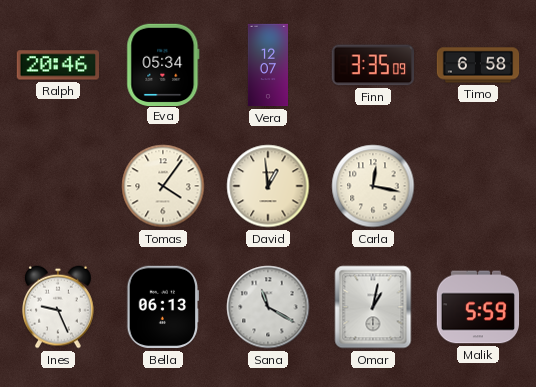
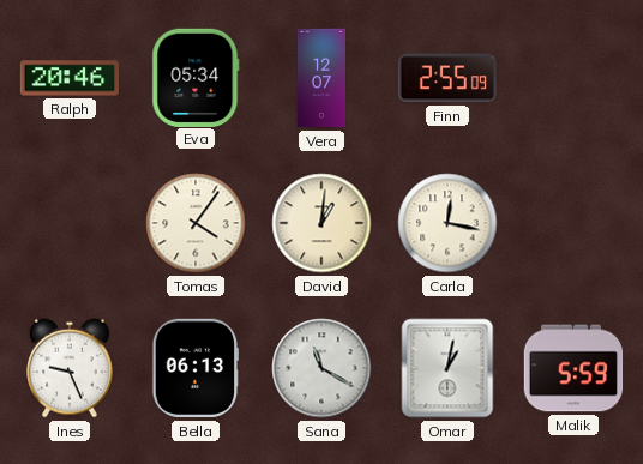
Finn: 3:35 -> 2:55 (446, 78)
Timo: 6:58 -> none (478, 65)
David: 12:59 -> 1:01 (321, 223)
